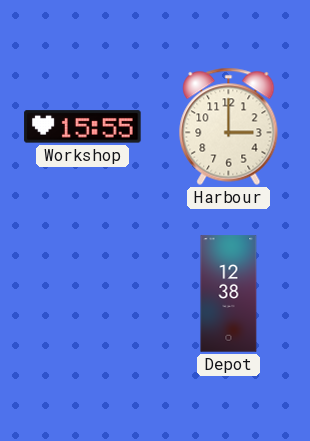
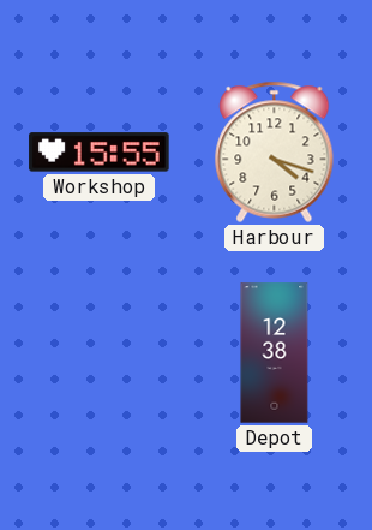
Harbour: 3:00 -> 4:18 (275, 151)
